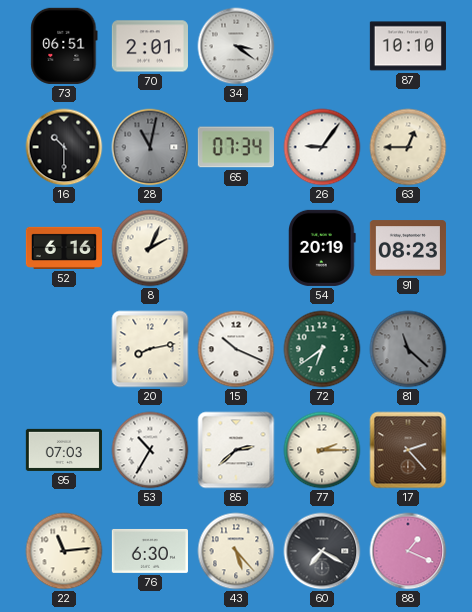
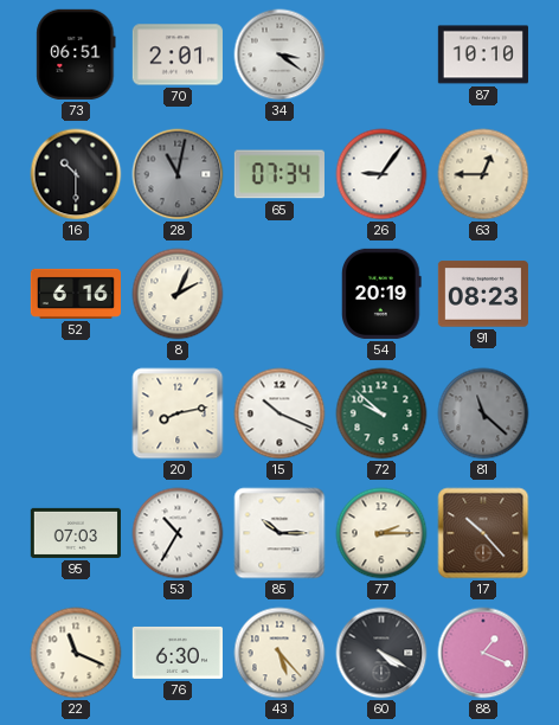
72: 6:39 -> 9:52 (381, 413)
85: 2:38 -> 10:15 (279, 533)
17: 2:23 -> 10:23 (483, 533)
22: 11:14 -> 11:19 (76, 653)
60: 7:20 -> 4:20 (381, 653)
